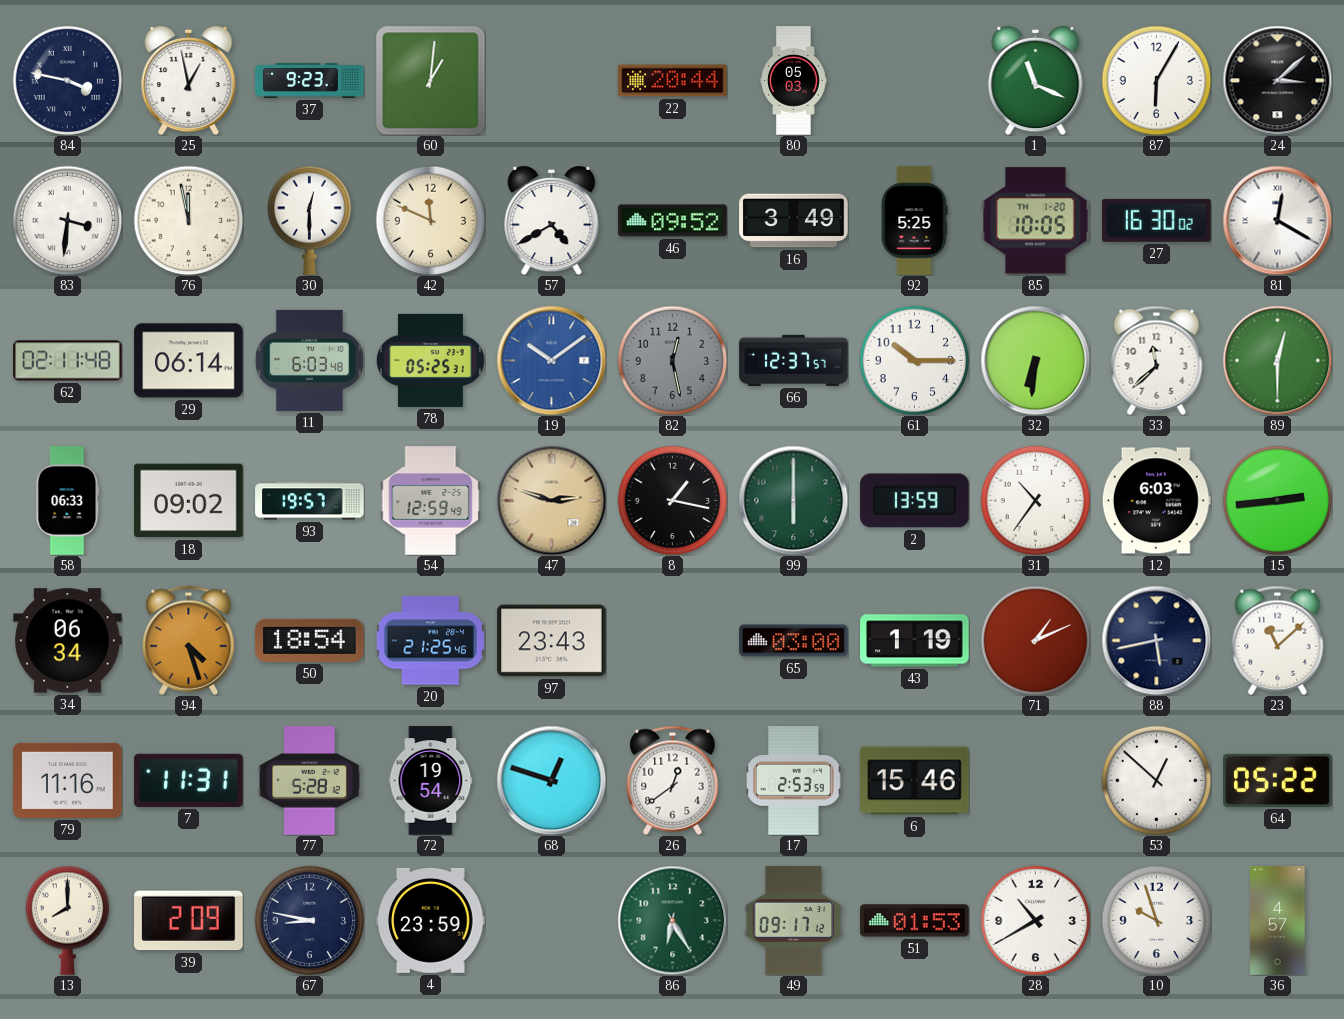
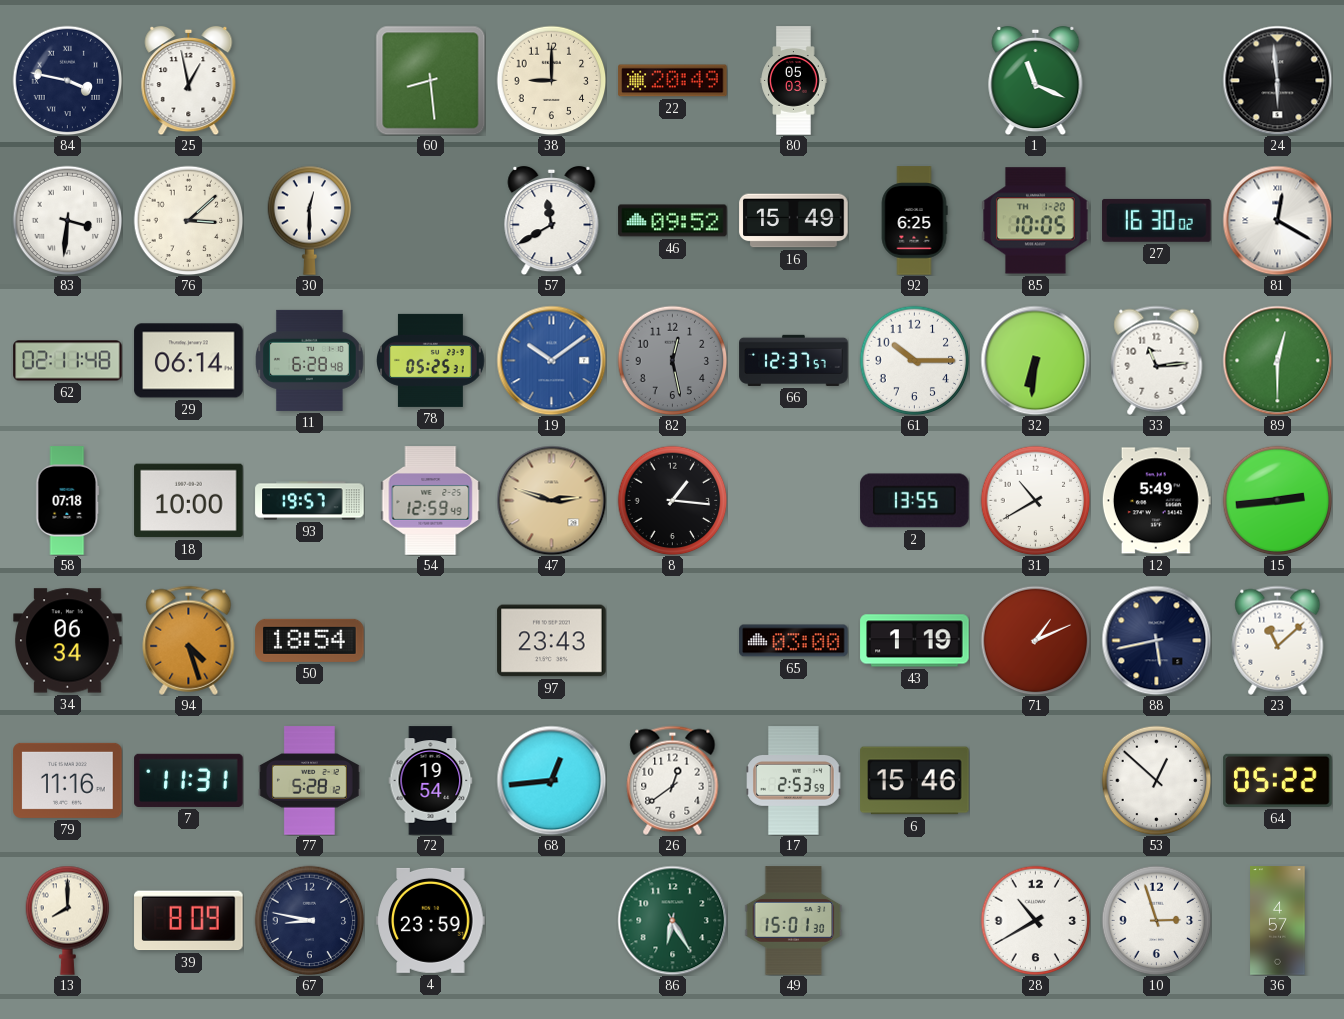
37: 9:23 -> none (310, 81)
60: 1:01 -> 8:29 (430, 80)
38: none -> 9:00 (551, 80)
22: 20:44 -> 20:49 (673, 81)
87: 6:05 -> none (1156, 80)
24: 3:08 -> 5:59 (1277, 80)
76: 11:58 -> 3:08 (188, 220)
42: 11:49 -> none (430, 220)
57: 4:40 -> 11:40 (552, 220)
16: 3:49 -> 15:49 (794, 221)
92: 5:25 -> 6:25 (914, 221)
11: 6:03 -> 6:28 (310, 360)
33: 11:38 -> 11:14 (1157, 360)
58: 06:33 -> 07:18 (68, 501)
18: 09:02 -> 10:00 (189, 501)
8: 1:17 -> 1:16 (672, 500)
99: 6:00 -> none (793, 500)
2: 13:59 -> 13:55 (915, 501)
31: 10:36 -> 10:40 (1035, 500)
12: 6:03 -> 5:49 (1156, 501)
20: 21:25 -> none (430, 641)
68: 12:48 -> 12:44 (551, 780)
39: 2:09 -> 8:09 (189, 921)
49: 09:17 -> 15:01 (794, 921)
51: 01:53 -> none (915, 921)
10: 9:57 -> 2:57 (1156, 920)
